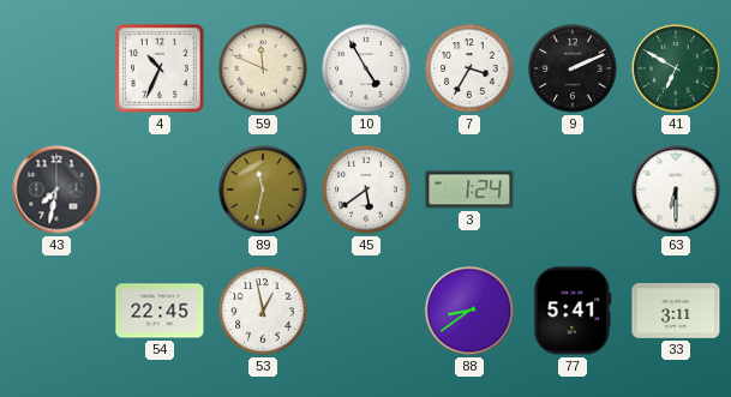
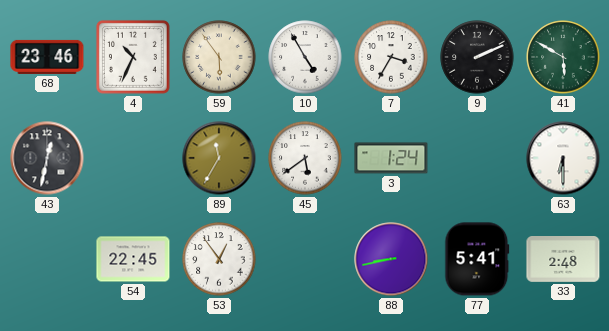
68: none -> 23:46 (47, 57)
59: 11:49 -> 5:54 (219, 57)
41: 6:50 -> 5:50 (563, 57)
43: 7:32 -> 12:32 (47, 158)
89: 11:32 -> 11:35 (219, 158)
53: 12:58 -> 12:54 (219, 259)
88: 8:39 -> 8:43 (391, 259)
33: 3:11 -> 2:48 (563, 260)
